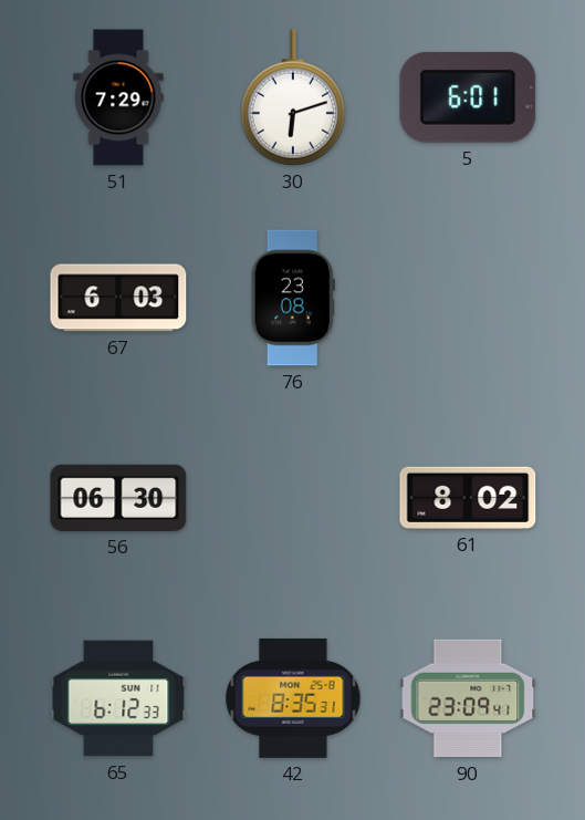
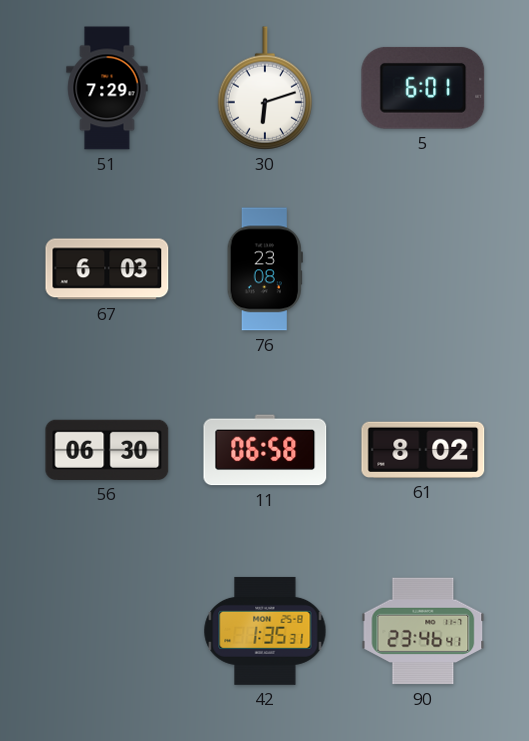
11: none -> 06:58 (265, 450)
65: 6:12 -> none (118, 698)
42: 8:35 -> 1:35 (265, 631)
90: 23:09 -> 23:46 (423, 631)
